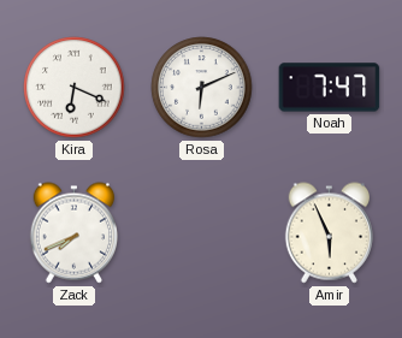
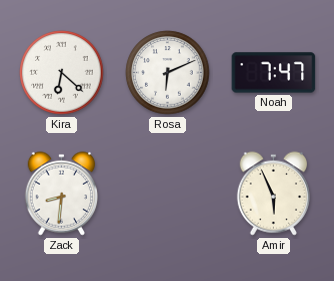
Kira: 6:19 -> 6:22 (62, 73)
Zack: 7:41 -> 8:31 (61, 194)
